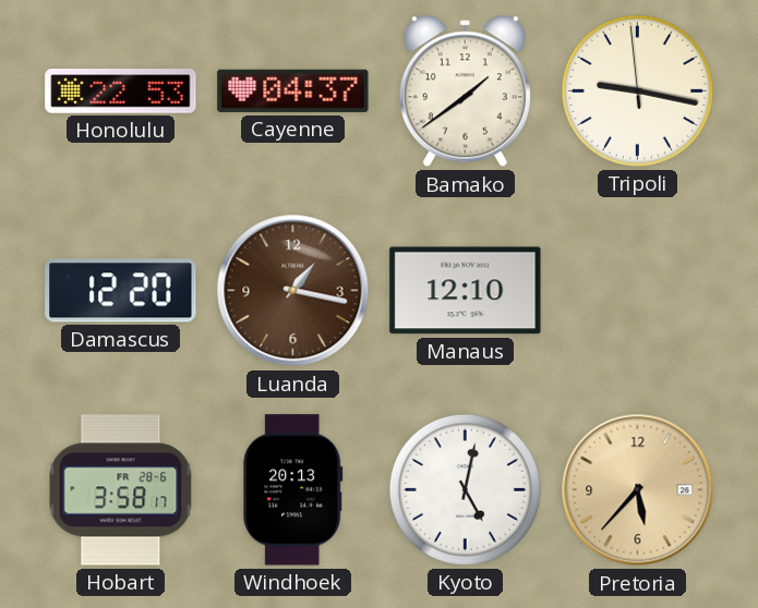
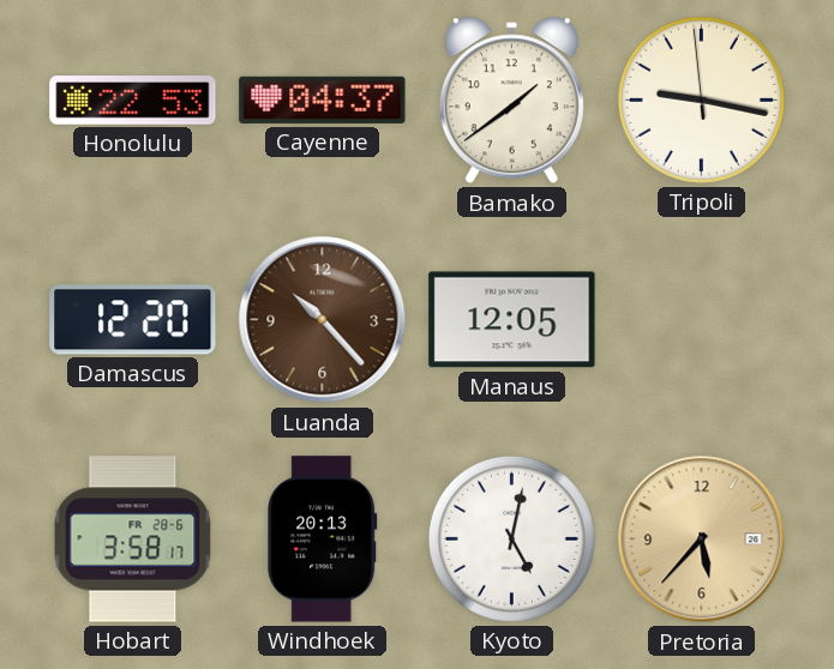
Luanda: 1:17 -> 10:23 (323, 320)
Manaus: 12:10 -> 12:05 (512, 320)
